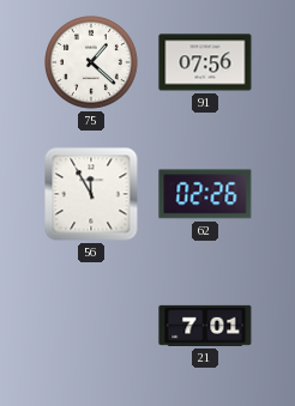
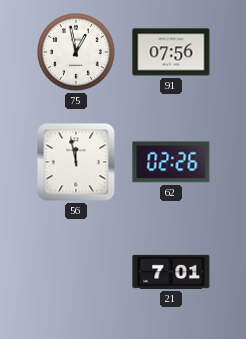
75: 1:22 -> 12:58 (77, 53)
56: 11:55 -> 11:58 (76, 162)
